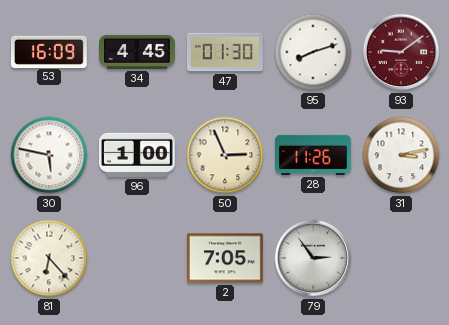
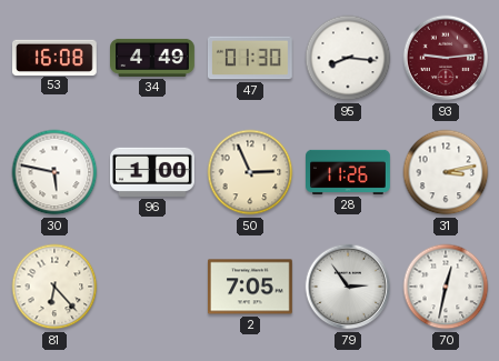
53: 16:09 -> 16:08 (56, 57)
34: 4:45 -> 4:49 (153, 58)
95: 8:12 -> 8:16 (348, 58)
93: 9:09 -> 9:14 (446, 58)
70: none -> 12:32 (446, 287)
